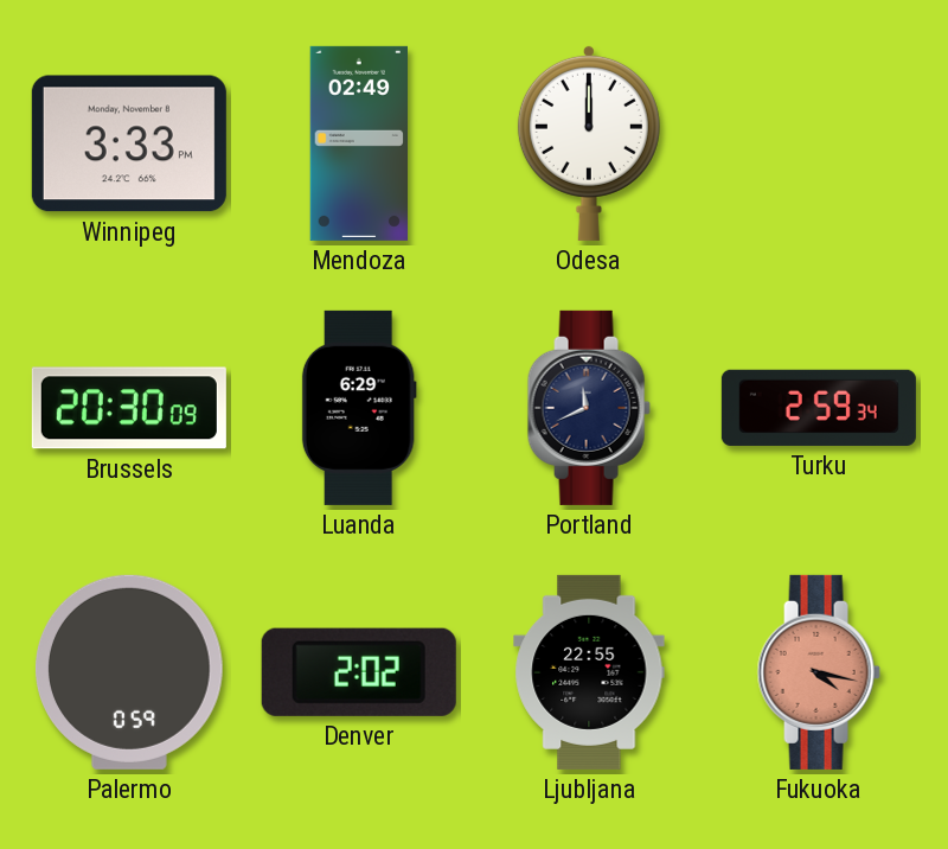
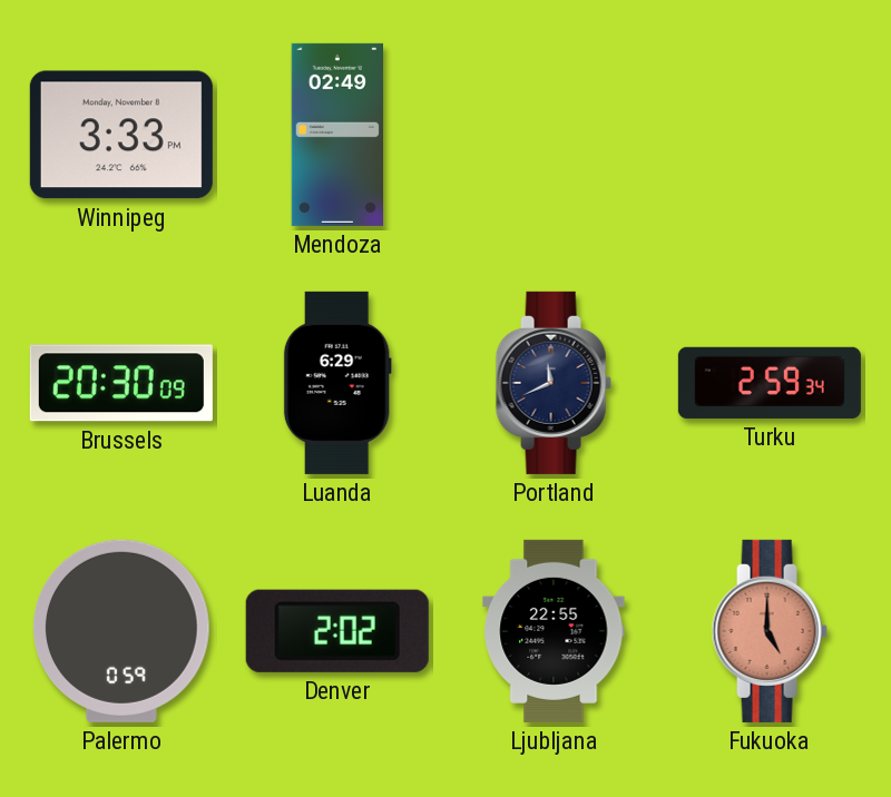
Odesa: 12:00 -> none (589, 142)
Fukuoka: 4:17 -> 5:00 (770, 631)
